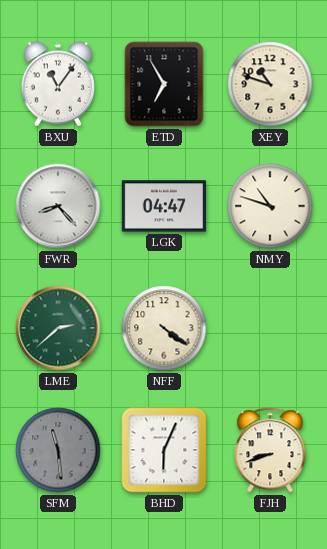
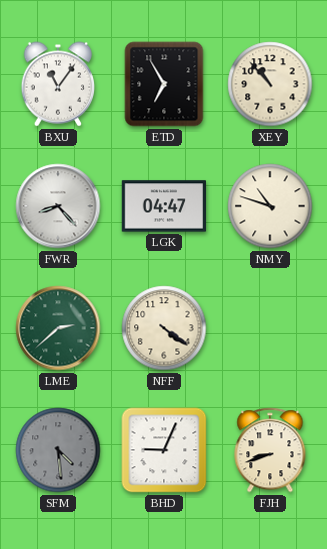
XEY: 10:48 -> 10:53 (270, 84)
SFM: 11:29 -> 4:29 (58, 450)
BHD: 6:04 -> 9:04 (164, 450)
